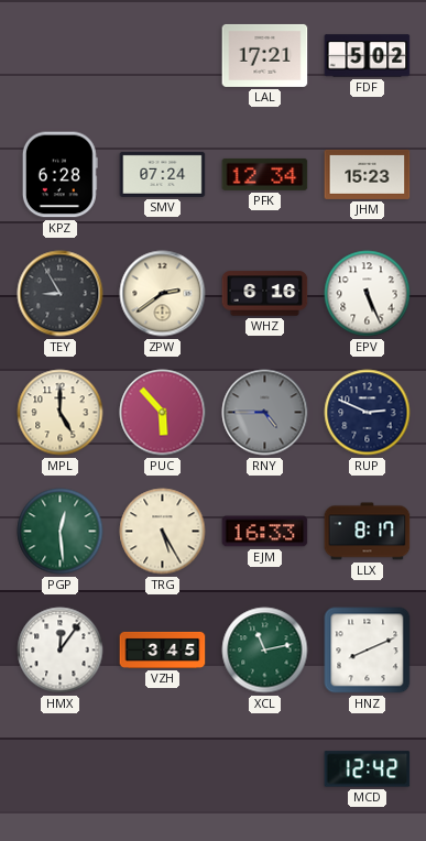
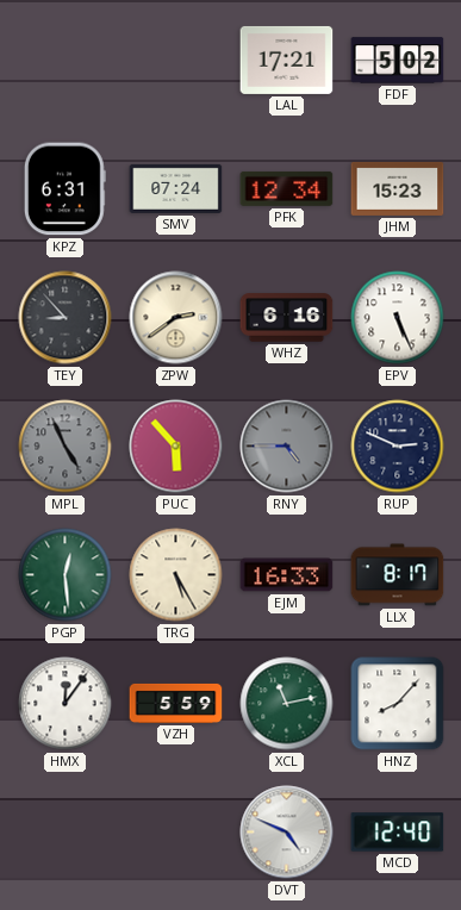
KPZ: 6:28 -> 6:31 (64, 189)
TEY: 8:55 -> 8:53 (66, 318)
MPL: 5:00 -> 4:56 (66, 447)
MPL dial: cream -> grey (66, 447)
VZH: 3:45 -> 5:59 (176, 703)
HNZ: 8:11 -> 8:07 (398, 704)
DVT: none -> 4:49 (287, 833)
MCD: 12:42 -> 12:40 (398, 833)
